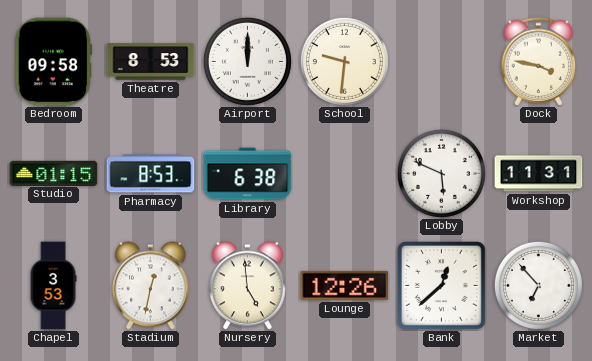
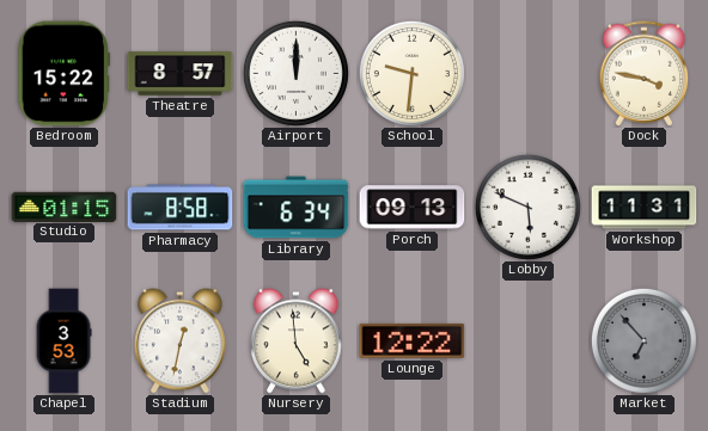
Bedroom: 09:58 -> 15:22 (65, 74)
Theatre: 8:53 -> 8:57 (181, 74)
Pharmacy: 8:53 -> 8:58 (181, 208)
Library: 6:38 -> 6:34 (297, 208)
Porch: none -> 09:13 (413, 208)
Lounge: 12:26 -> 12:22 (413, 340)
Bank: 12:38 -> none (442, 286)
Market dial: white -> grey (643, 340)
